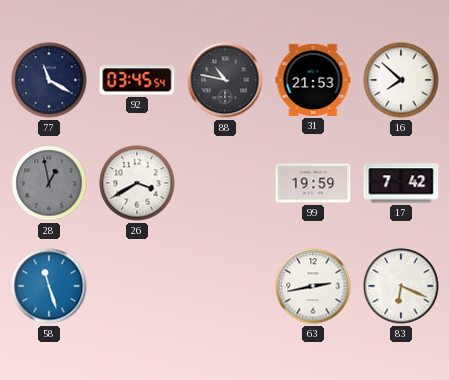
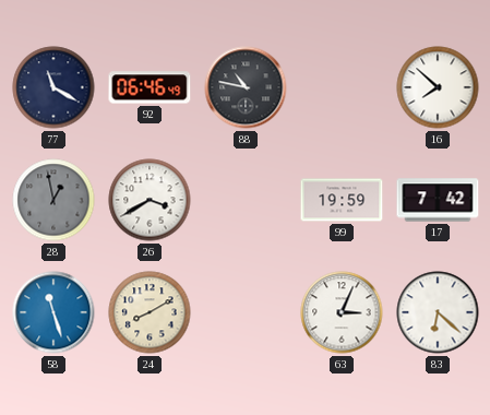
92: 03:45 -> 06:46 (150, 87)
31: 21:53 -> none (313, 80)
24: none -> 8:10 (150, 312)
63: 2:43 -> 3:04 (342, 312)
83: 6:19 -> 6:22 (438, 312)
